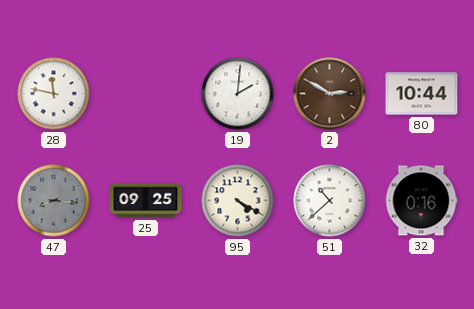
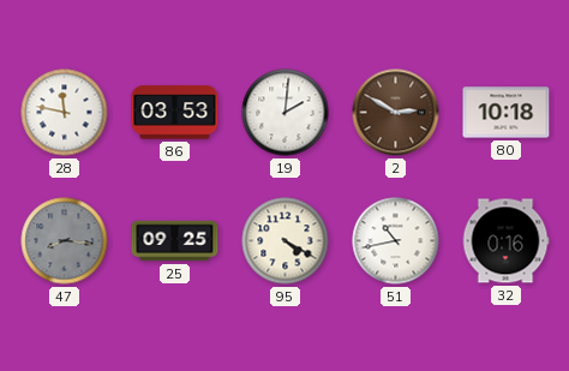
86: none -> 03:53 (175, 113)
80: 10:44 -> 10:18 (507, 113)
51: 10:38 -> 10:43 (396, 241)
